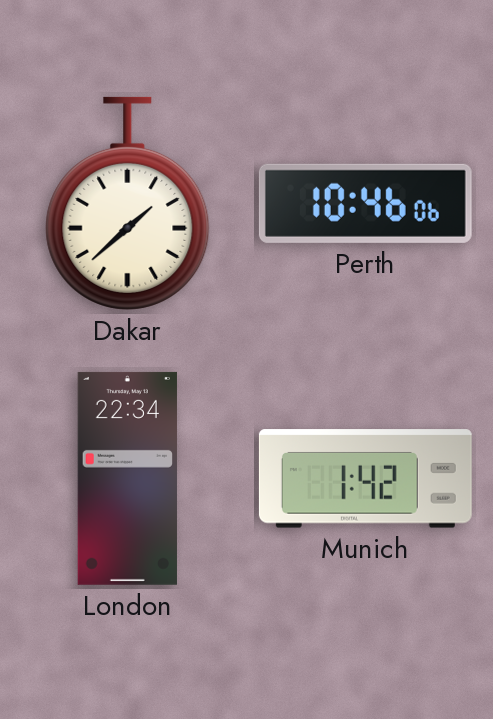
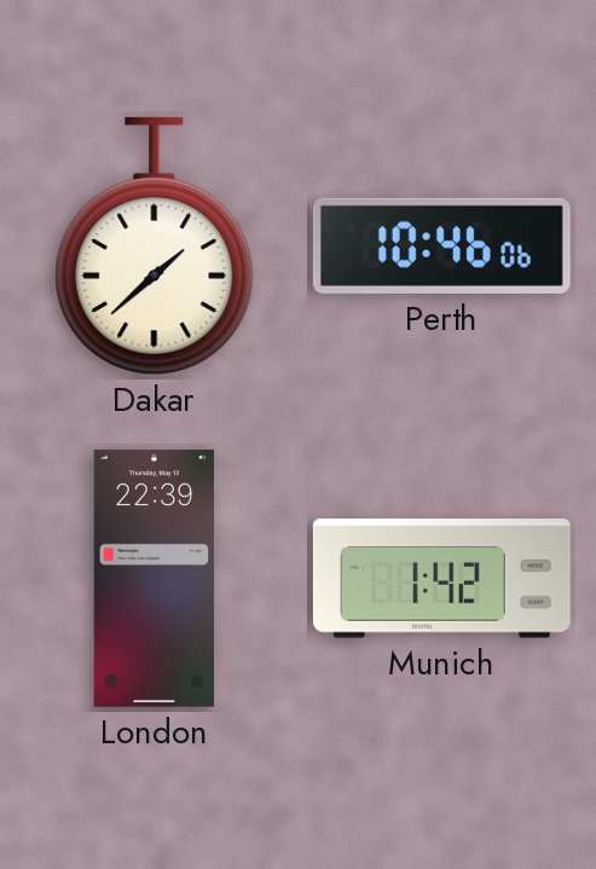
London: 22:34 -> 22:39 (154, 578)
